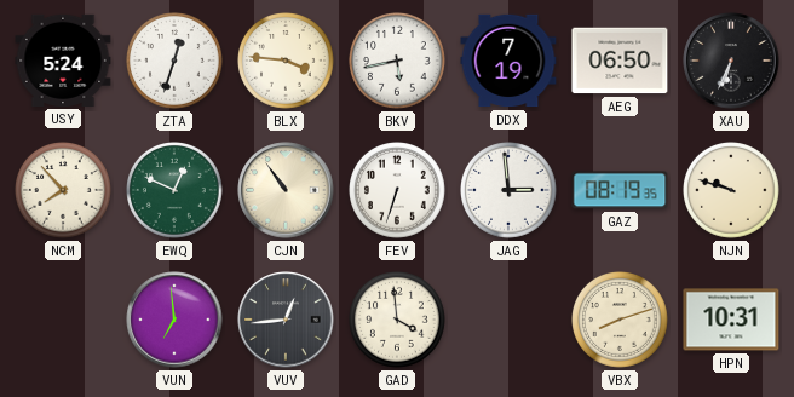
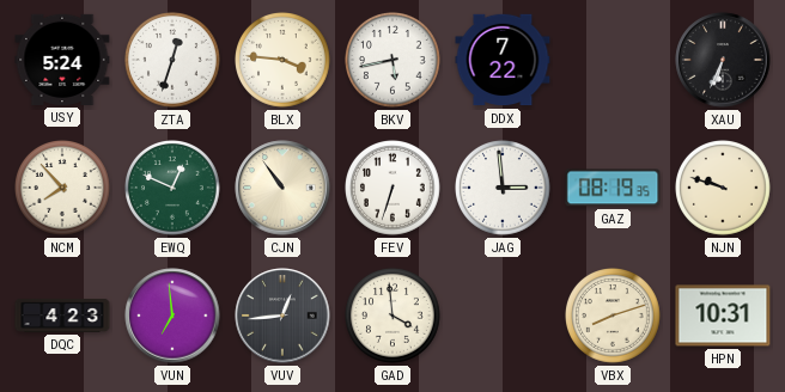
DDX: 7:19 -> 7:22 (503, 60)
AEG: 06:50 -> none (620, 61)
DQC: none -> 4:23 (62, 316)
